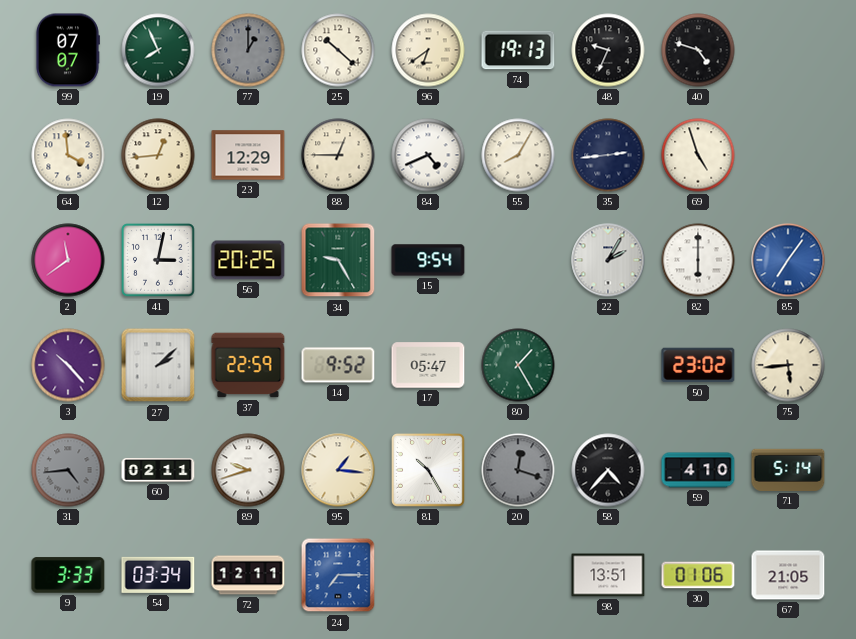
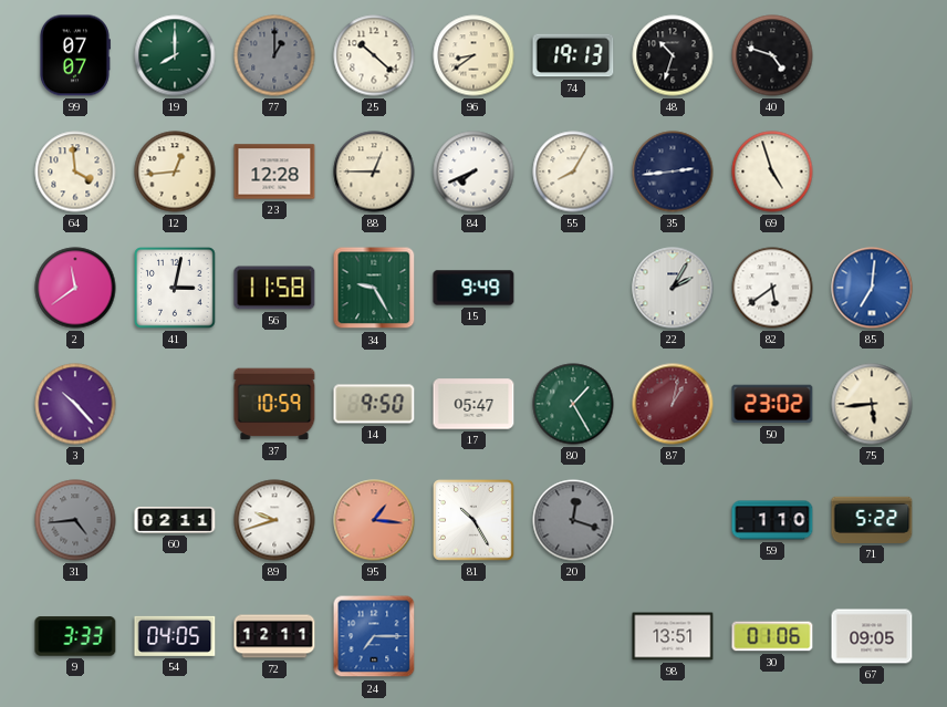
19: 7:56 -> 8:00 (175, 55)
96: 6:39 -> 8:39 (473, 55)
48: 9:34 -> 10:33 (673, 55)
23: 12:29 -> 12:28 (274, 171)
84: 4:41 -> 7:41 (473, 171)
56: 20:25 -> 11:58 (274, 288)
15: 9:54 -> 9:49 (473, 288)
82: 6:00 -> 5:39 (772, 288)
85: 7:06 -> 7:01 (872, 288)
27: 2:08 -> none (158, 365)
37: 22:59 -> 10:59 (274, 404)
14: 9:52 -> 9:50 (374, 404)
87: none -> 1:02 (673, 404)
95 dial: cream -> salmon (374, 520)
58: 4:37 -> none (608, 470)
59: 4:10 -> 1:10 (772, 520)
71: 5:14 -> 5:22 (872, 520)
54: 03:34 -> 04:05 (175, 636)
67: 21:05 -> 09:05 (872, 636)
